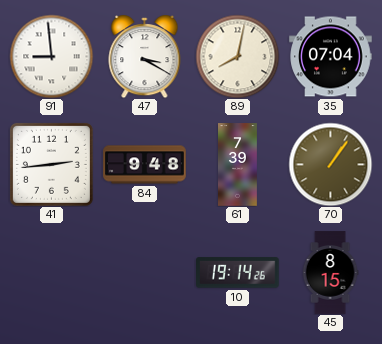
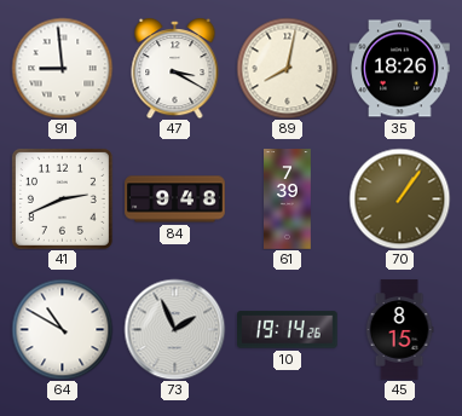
35: 07:04 -> 18:26 (400, 69)
41: 2:44 -> 2:41 (62, 198)
64: none -> 10:50 (62, 329)
73: none -> 1:56 (174, 329)
